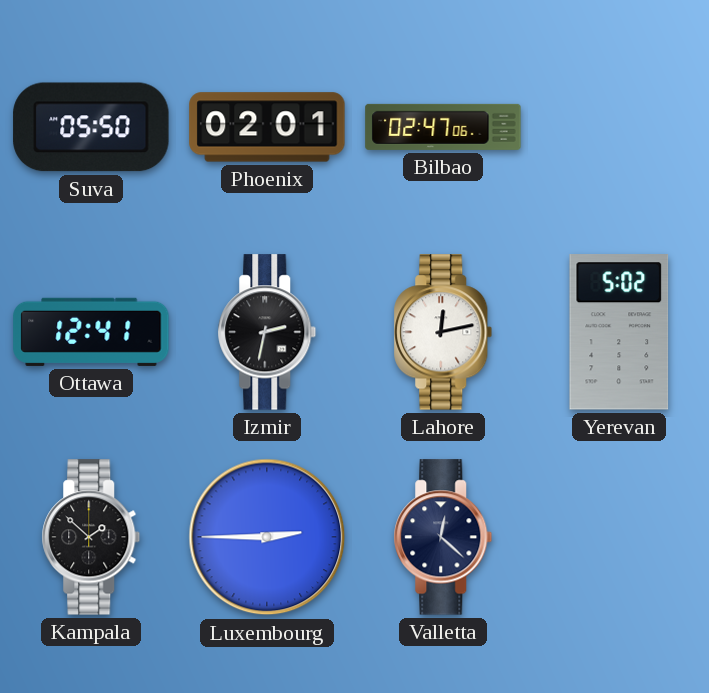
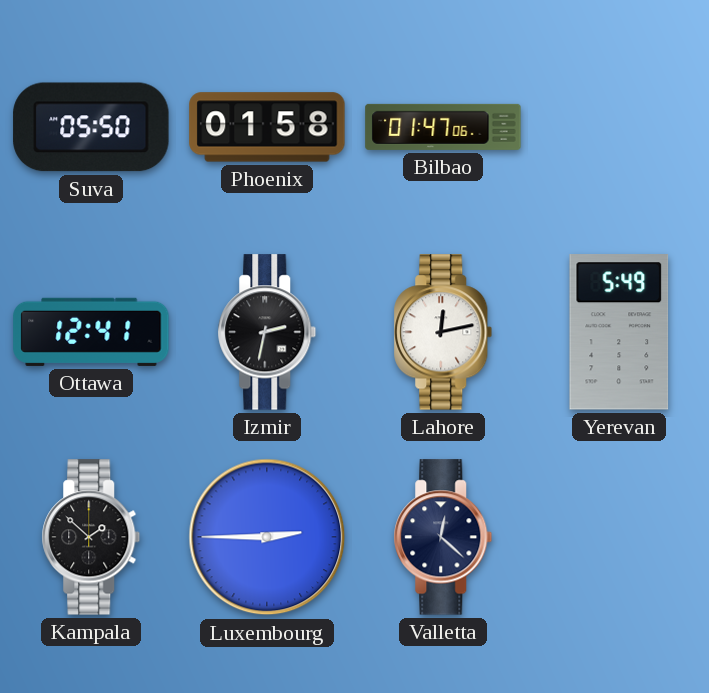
Phoenix: 02:01 -> 01:58 (267, 127)
Bilbao: 02:47 -> 01:47 (443, 127)
Yerevan: 5:02 -> 5:49 (619, 332)
